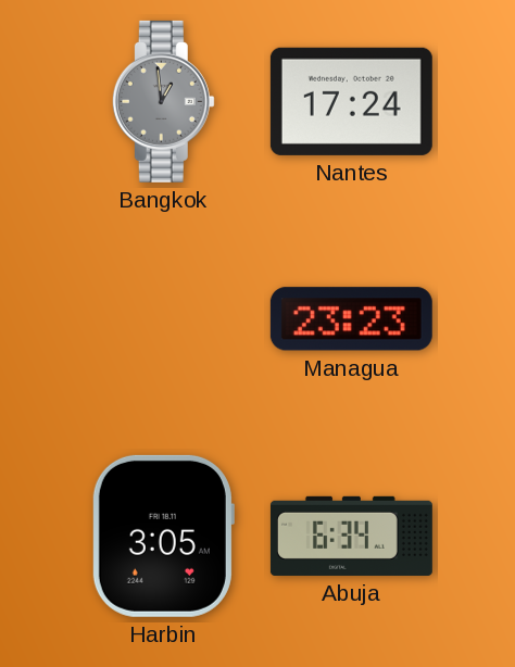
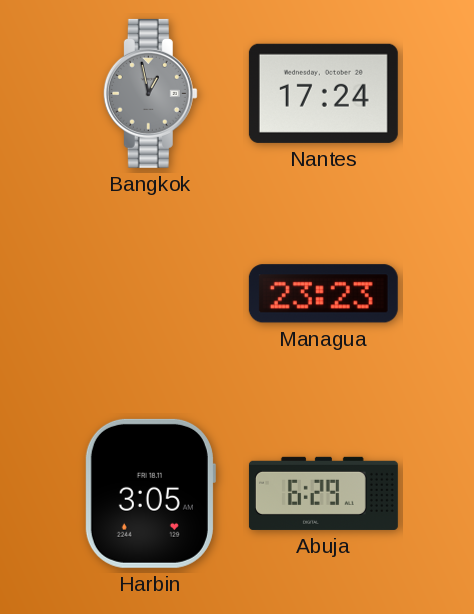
Bangkok: 12:59 -> 12:58 (150, 93)
Abuja: 6:34 -> 6:29 (323, 493)
